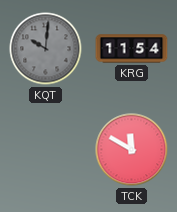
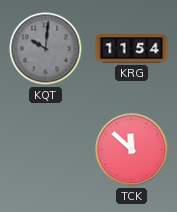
TCK: 11:50 -> 11:52 (132, 150)
